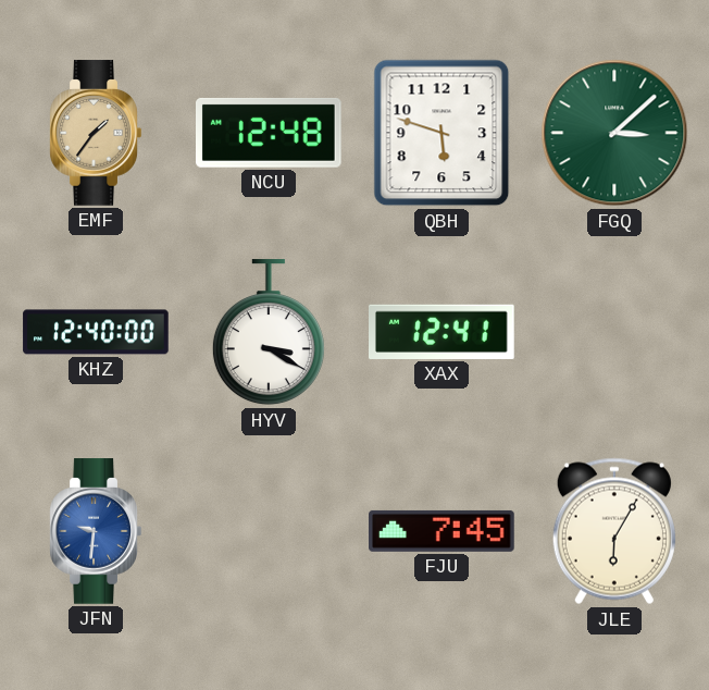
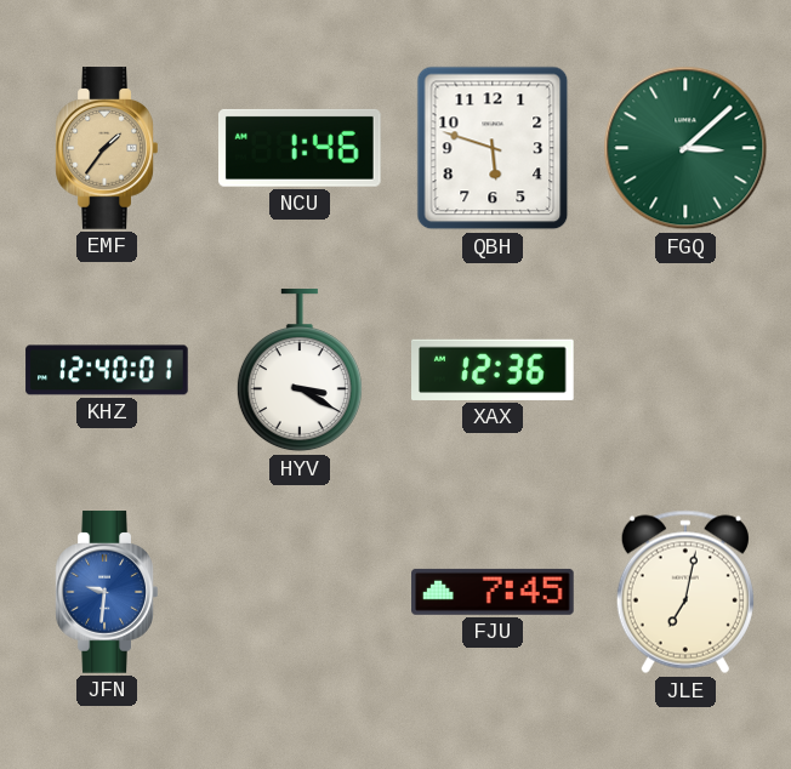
NCU: 12:48 -> 1:46 (301, 148)
KHZ: 12:40:00 -> 12:40:01 (107, 370)
XAX: 12:41 -> 12:36 (494, 370)
JLE: 6:05 -> 7:02 (685, 592)
